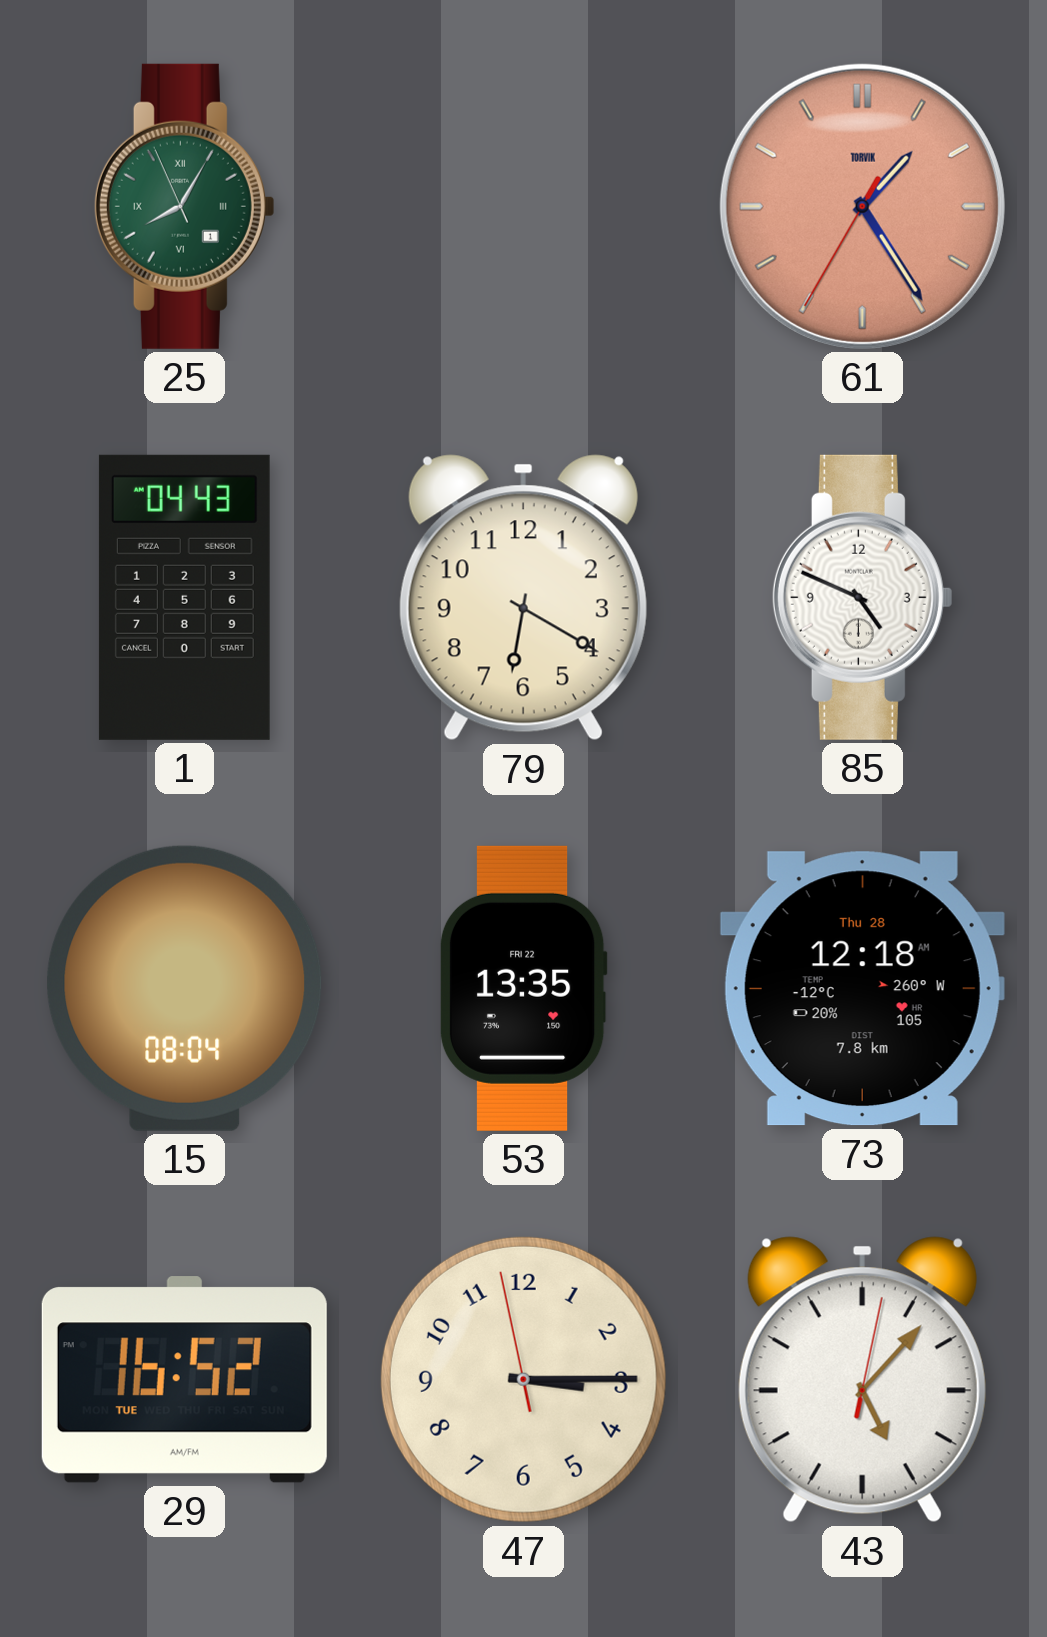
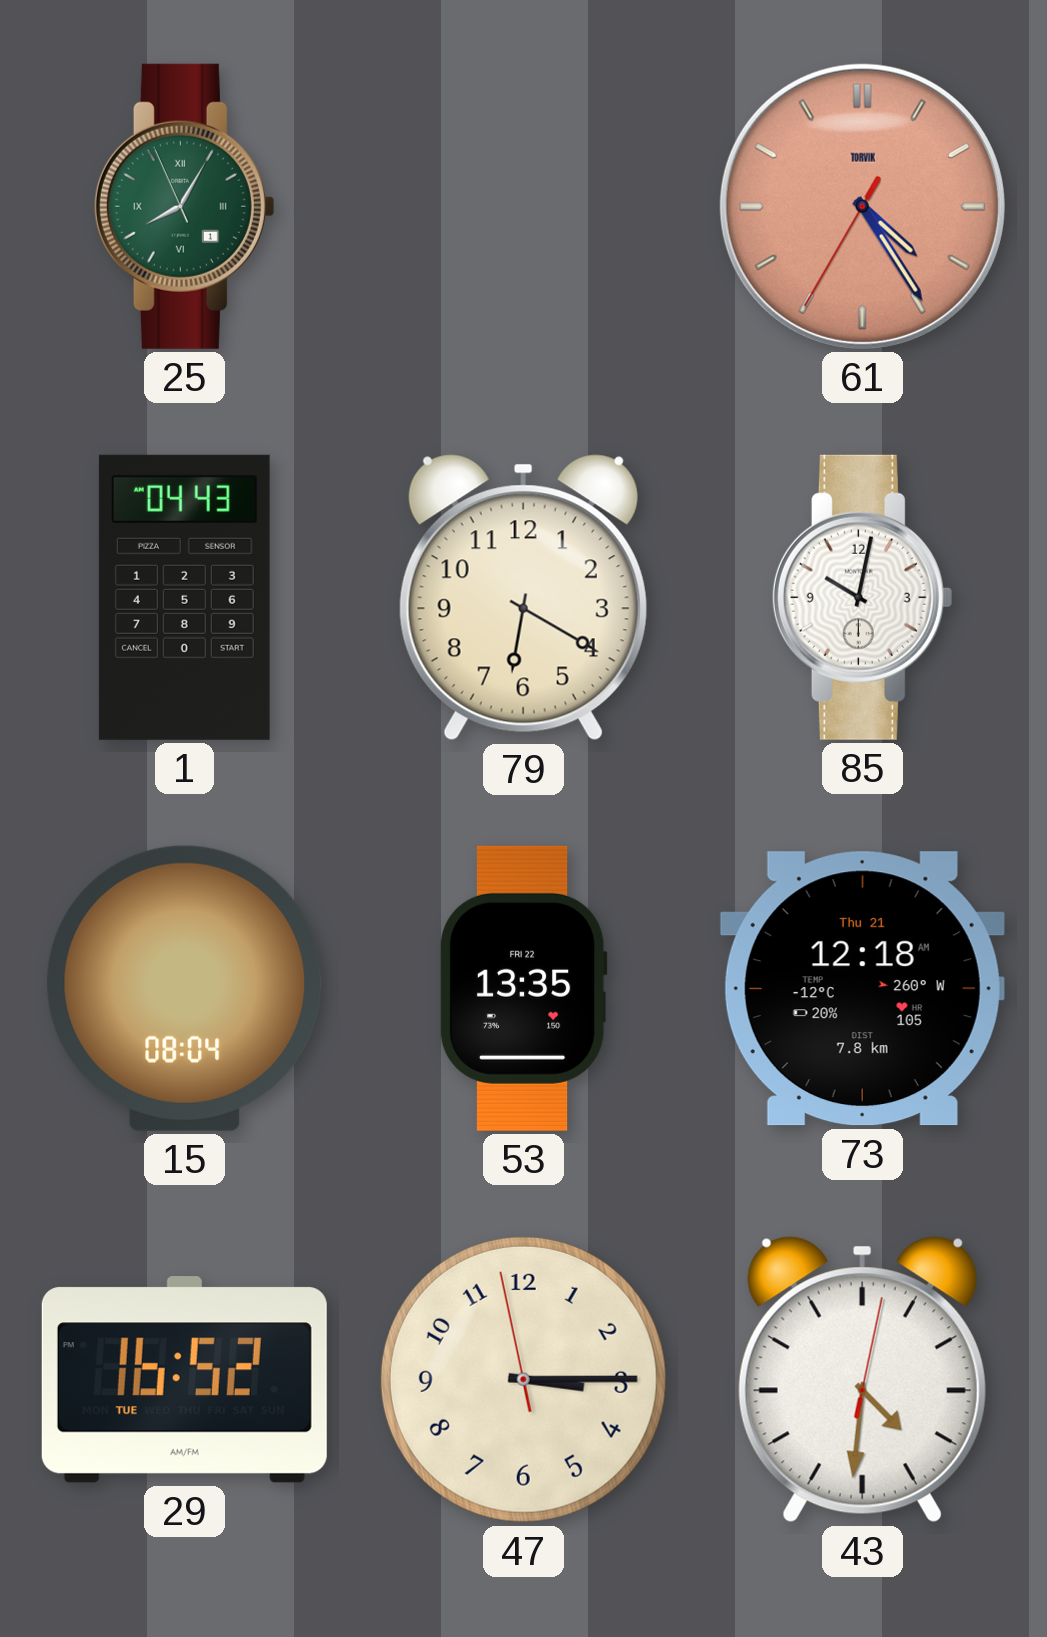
61: 1:24 -> 4:24 (862, 206)
85: 4:49 -> 10:02 (862, 597)
73 date: Thu 28 -> Thu 21 (862, 989)
43: 5:07 -> 4:31 (862, 1380)
